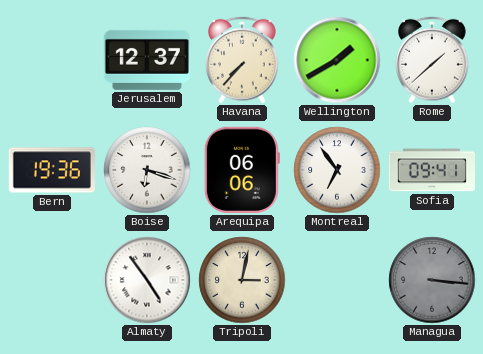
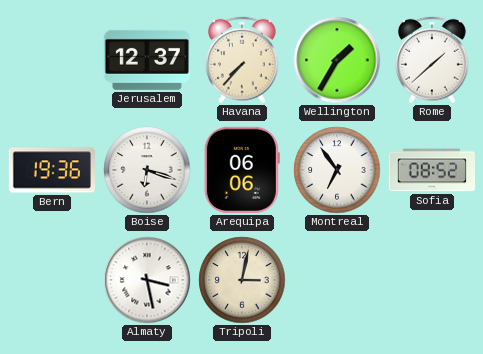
Wellington: 1:40 -> 1:35 (337, 60)
Sofia: 09:41 -> 08:52 (431, 170)
Almaty: 4:54 -> 3:28 (147, 280)
Managua: 3:16 -> none (432, 280)
